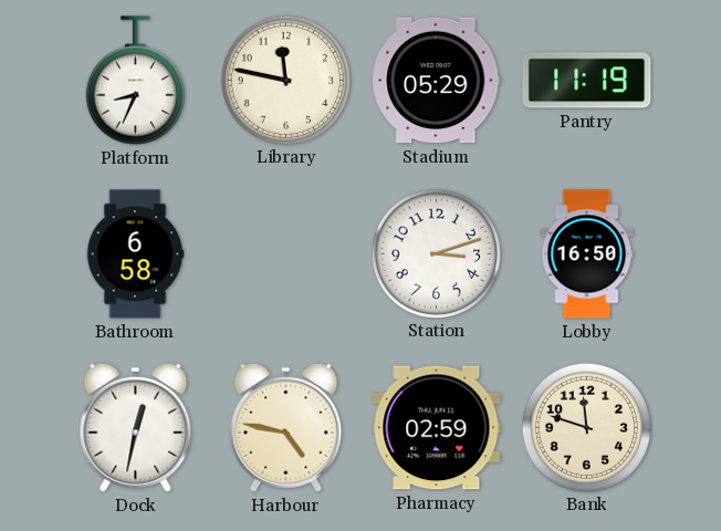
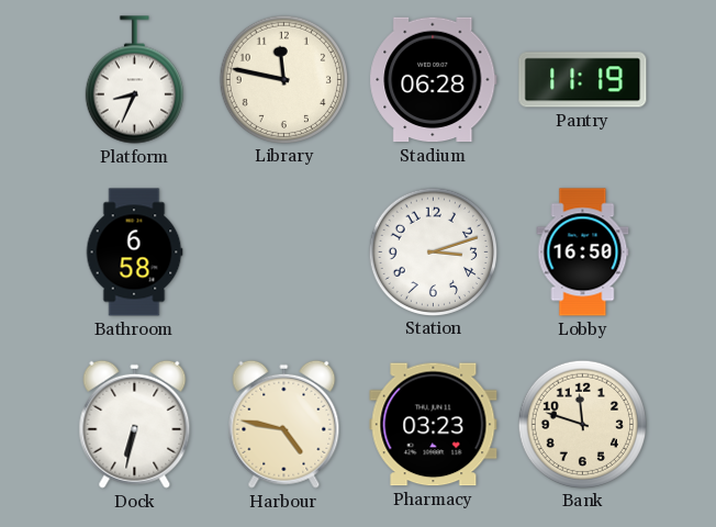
Stadium: 05:29 -> 06:28 (434, 80)
Dock: 12:32 -> 6:32 (135, 424)
Pharmacy: 02:59 -> 03:23 (434, 425)
